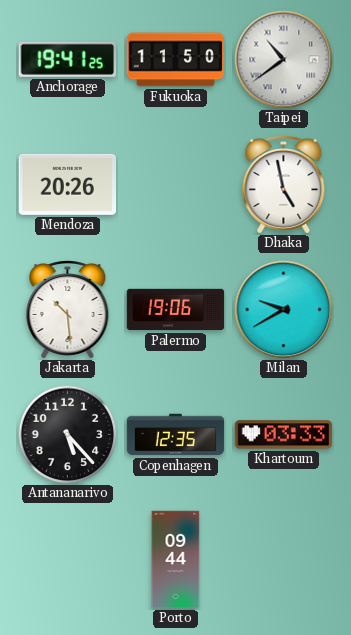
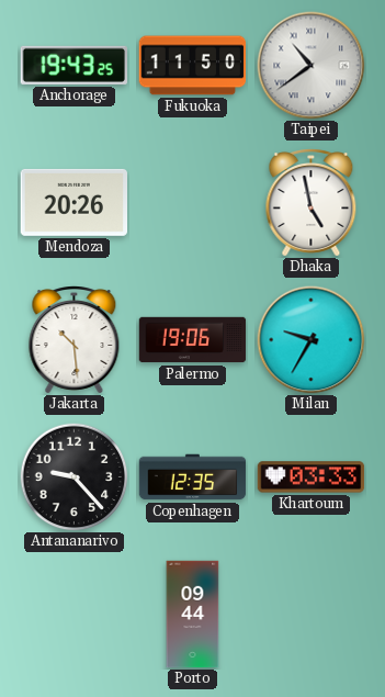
Anchorage: 19:41 -> 19:43 (73, 65)
Milan: 9:40 -> 9:35 (312, 340)
Antananarivo: 5:23 -> 9:23 (75, 477)
